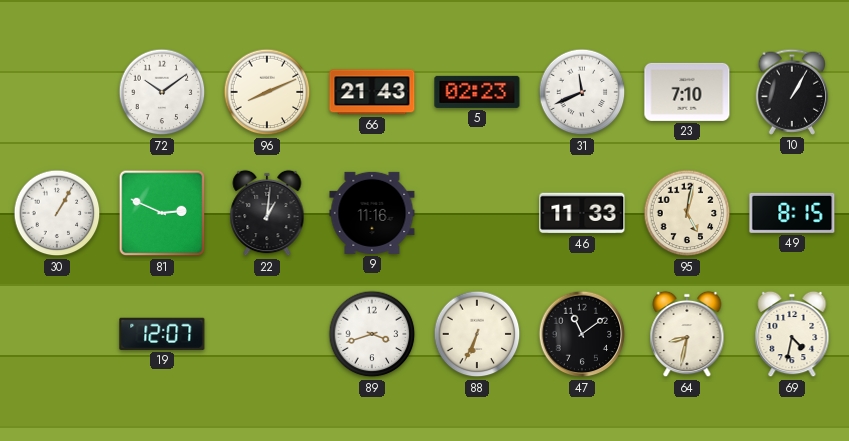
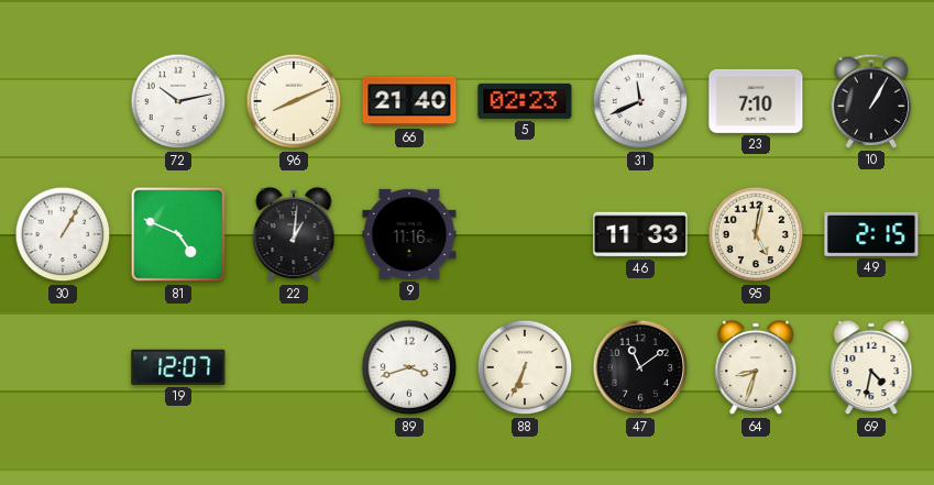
72: 10:09 -> 10:13 (178, 101)
66: 21:43 -> 21:40 (409, 101)
81: 2:49 -> 4:49 (178, 234)
49: 8:15 -> 2:15 (871, 234)
64: 8:32 -> 8:33 (756, 367)
